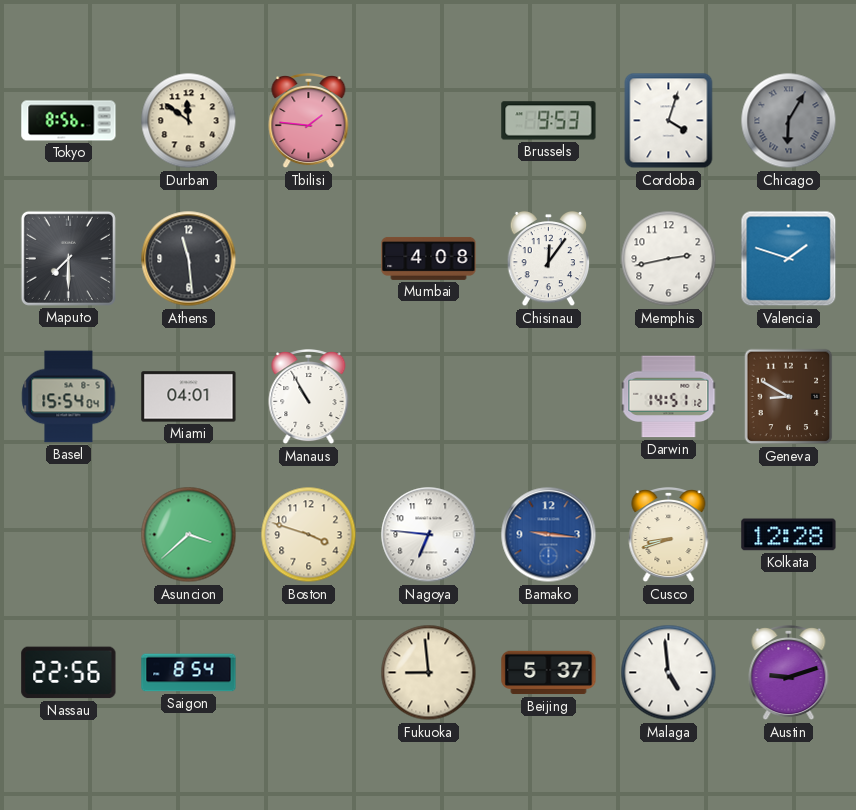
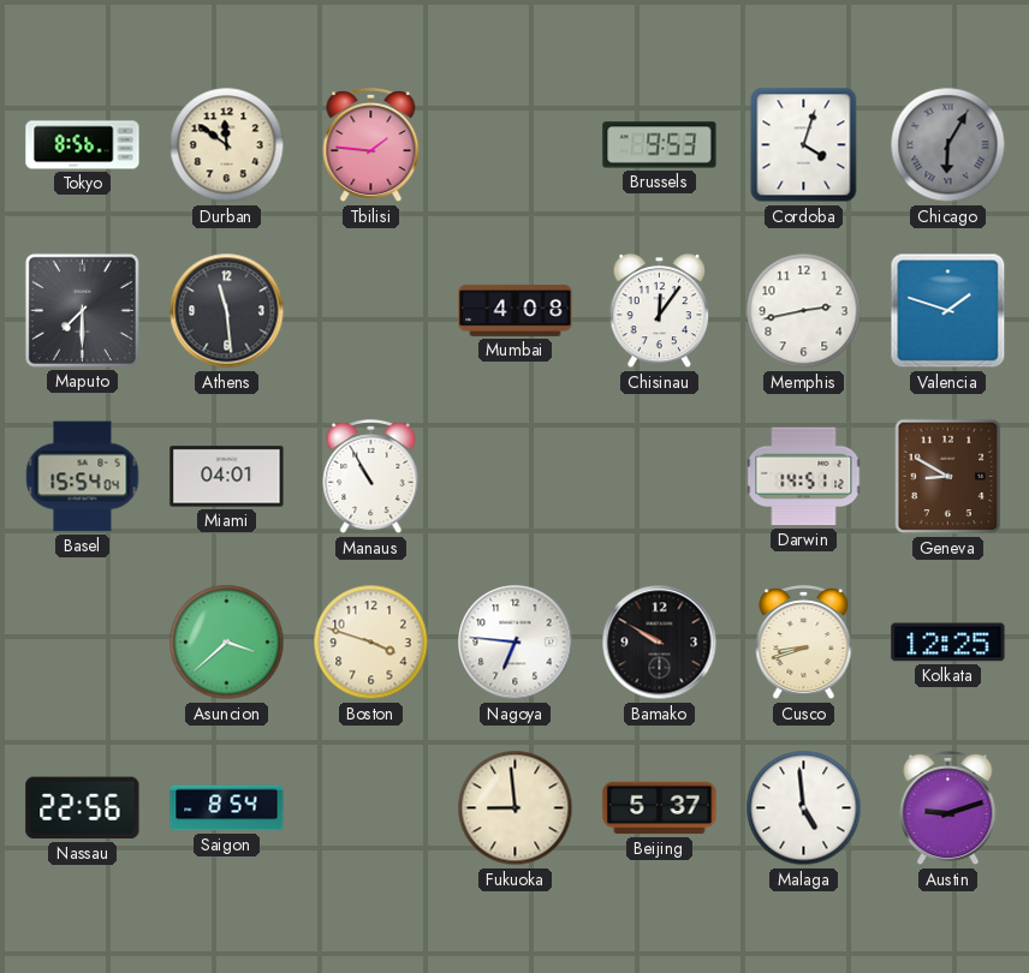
Bamako: 9:16 -> 9:50 (660, 643)
Bamako dial: blue -> black (660, 643)
Kolkata: 12:28 -> 12:25 (948, 643)
